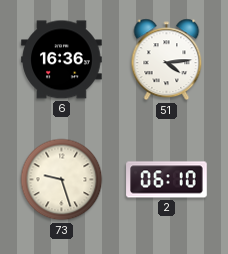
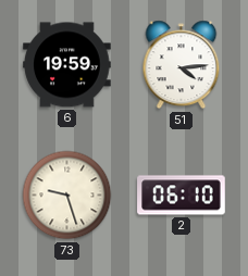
6: 16:36 -> 19:59 (67, 65)
